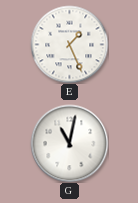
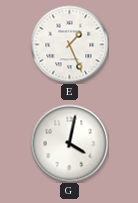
G: 11:02 -> 4:02 (69, 143)
